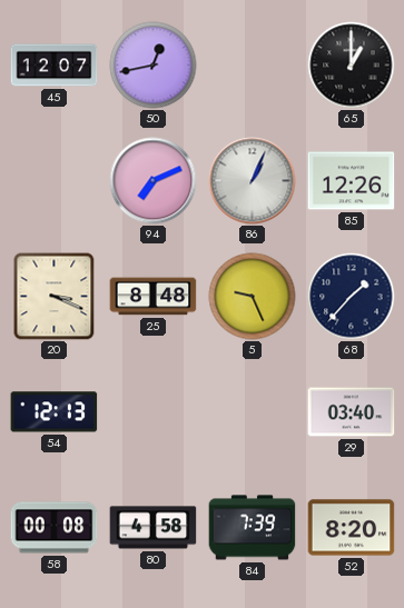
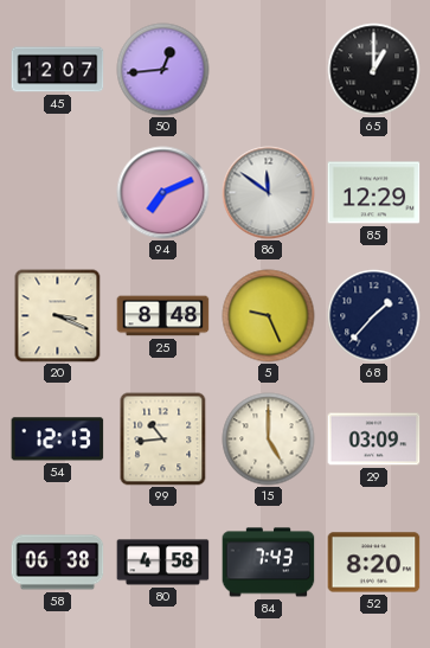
50: 12:43 -> 12:44 (163, 70)
86: 1:04 -> 11:51 (269, 193)
85: 12:26 -> 12:29 (374, 193)
99: none -> 10:44 (163, 440)
15: none -> 5:00 (269, 440)
29: 03:40 -> 03:09 (374, 440)
58: 00:08 -> 06:38 (58, 563)
84: 7:39 -> 7:43 (269, 563)
